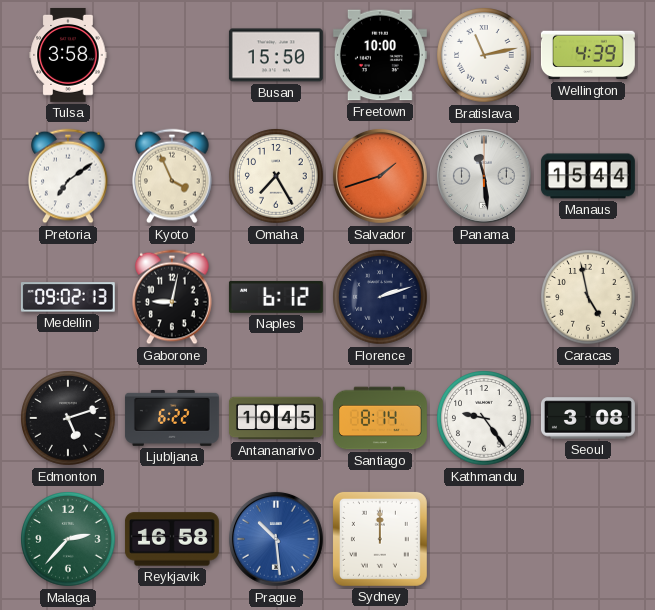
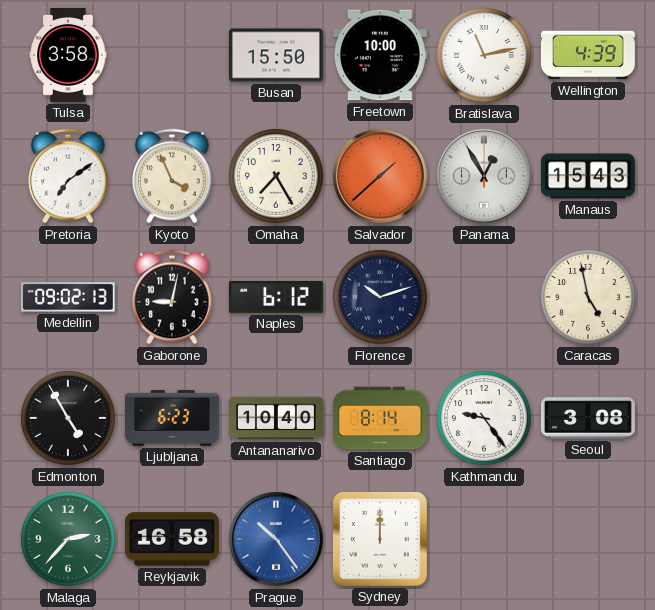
Salvador: 1:42 -> 1:38 (380, 176)
Panama: 11:29 -> 12:55 (484, 176)
Manaus: 15:44 -> 15:43 (588, 176)
Florence: 2:12 -> 10:12 (380, 297)
Edmonton: 5:12 -> 4:55 (68, 418)
Ljubljana: 6:22 -> 6:23 (172, 418)
Antananarivo: 10:45 -> 10:40 (276, 418)
Prague: 10:29 -> 10:24 (276, 539)
